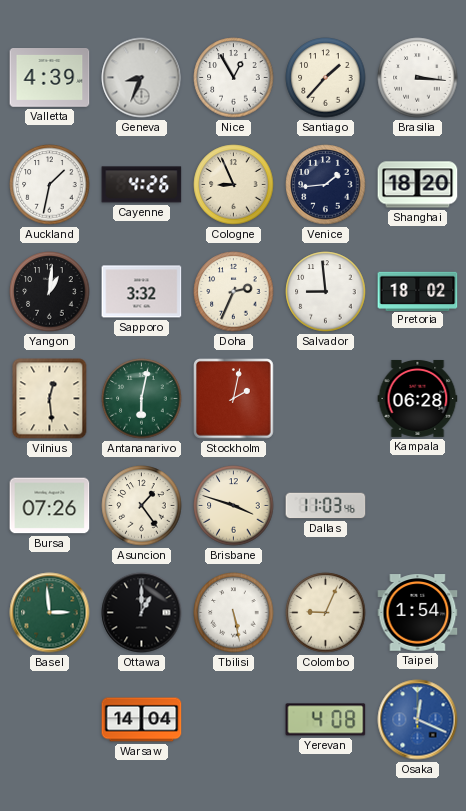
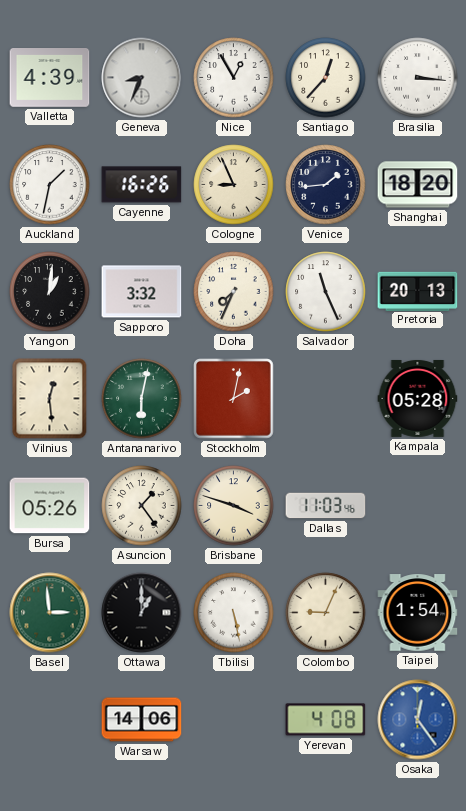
Santiago: 1:37 -> 12:37 (326, 78)
Cayenne: 4:26 -> 16:26 (142, 185)
Doha: 2:34 -> 7:34 (234, 292)
Salvador: 8:59 -> 11:26 (326, 292)
Pretoria: 18:02 -> 20:13 (418, 291)
Kampala: 06:28 -> 05:28 (418, 399)
Bursa: 07:26 -> 05:26 (50, 506)
Warsaw: 14:04 -> 14:06 (142, 720)
Osaka: 12:19 -> 12:24 (418, 720)
